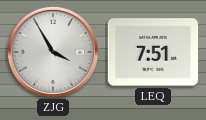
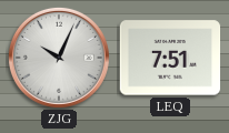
ZJG: 3:55 -> 10:04 (59, 58)
